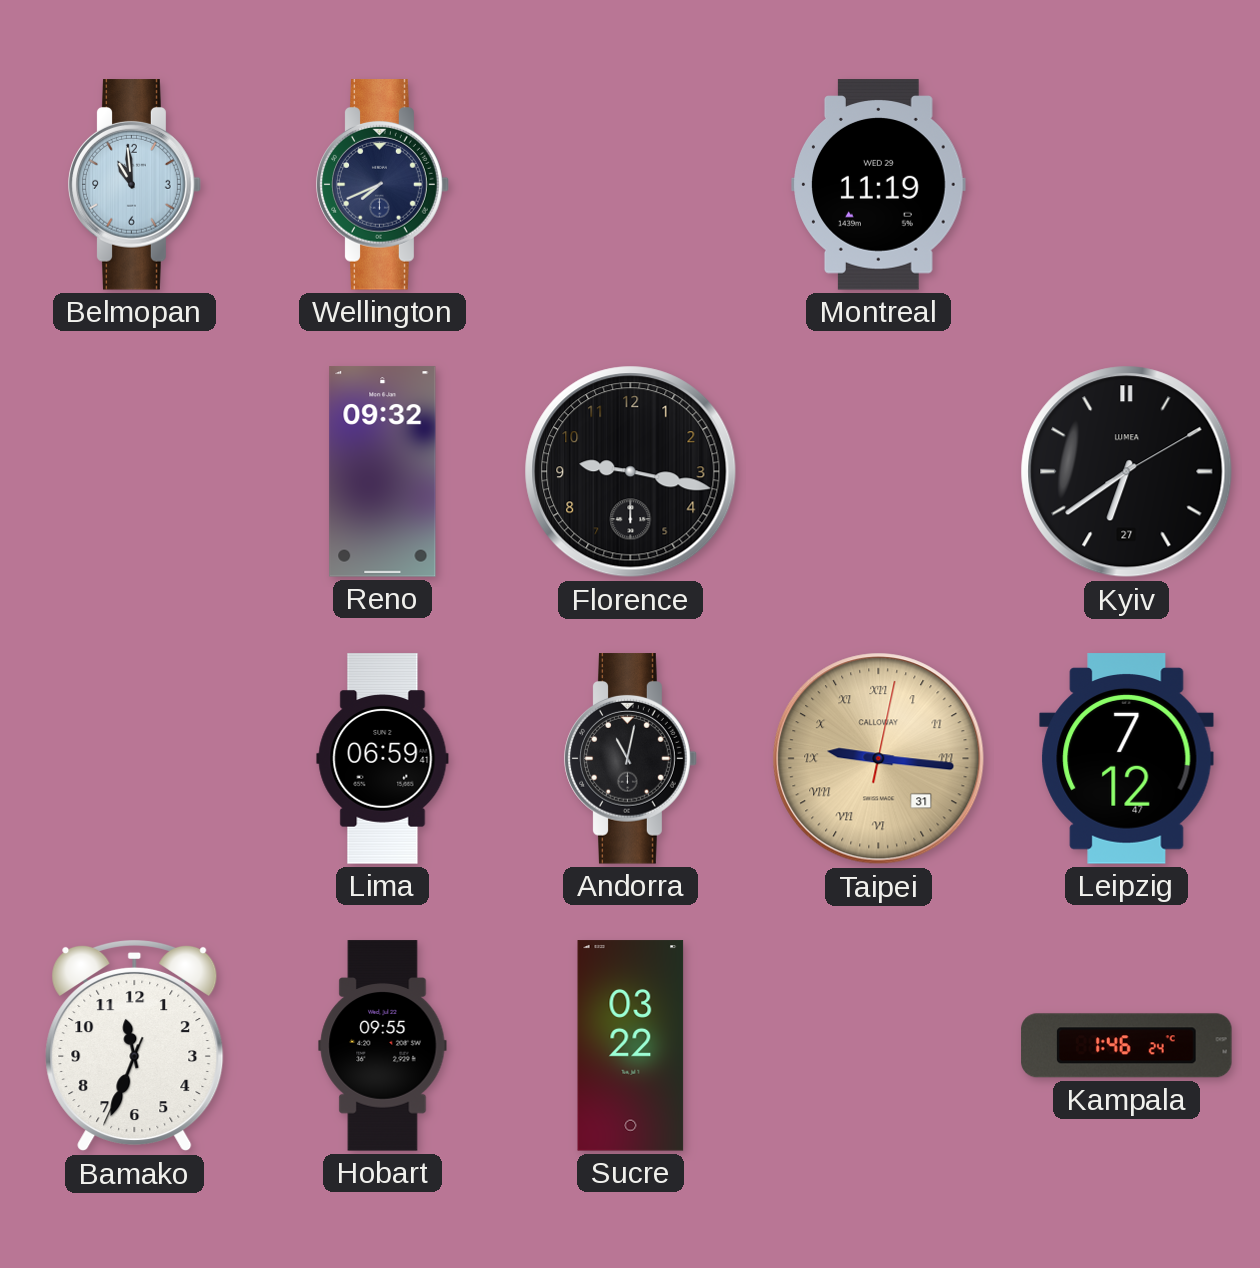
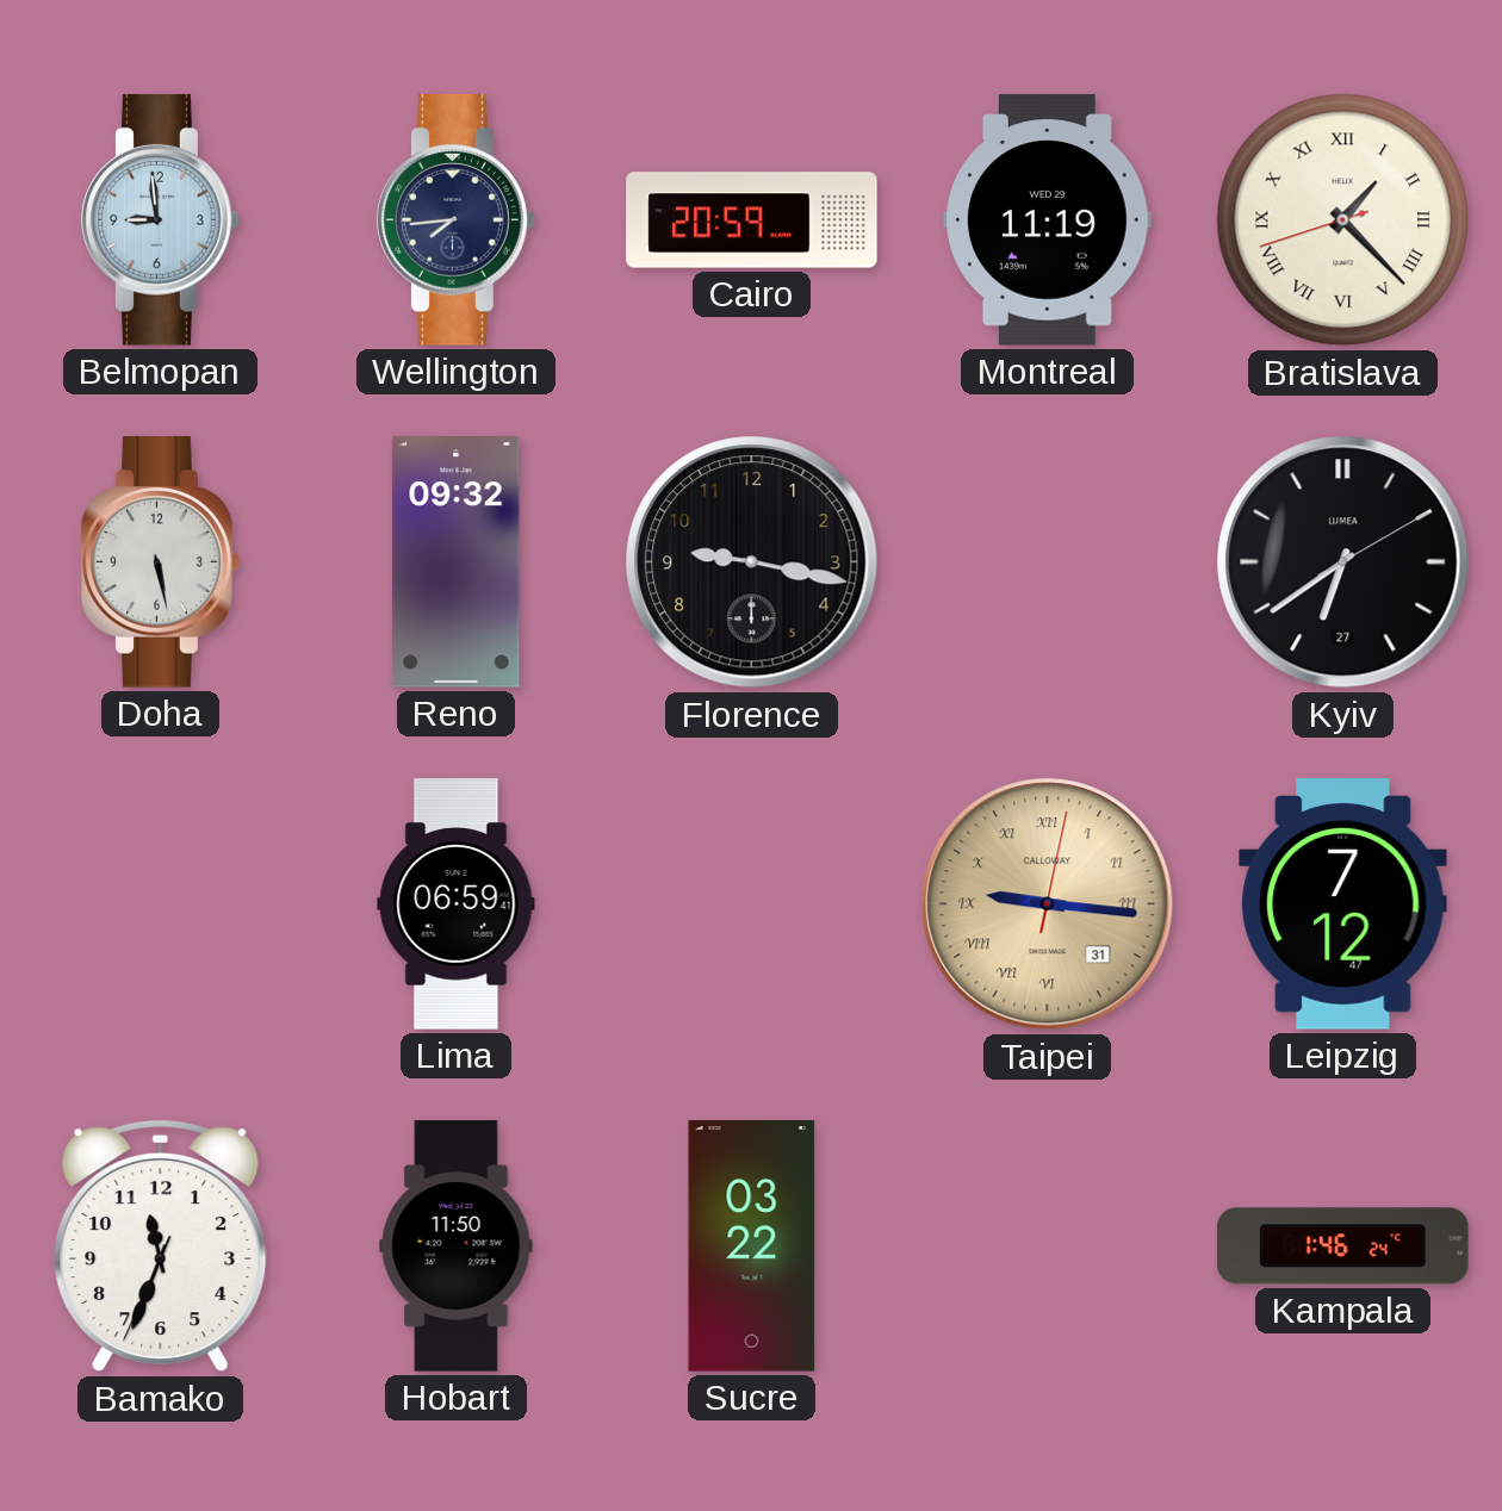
Belmopan: 10:59 -> 8:59 (161, 220)
Wellington: 7:41 -> 7:44 (457, 220)
Cairo: none -> 20:59 (752, 220)
Bratislava: none -> 1:22 (1343, 220)
Doha: none -> 5:28 (161, 562)
Andorra: 11:02 -> none (631, 759)
Hobart: 09:55 -> 11:50 (457, 1246)
